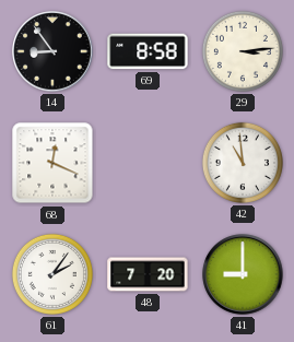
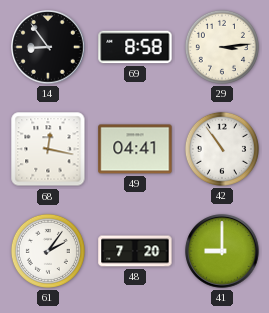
68: 12:19 -> 12:17 (48, 149)
49: none -> 04:41 (135, 149)
42: 10:59 -> 10:54 (222, 149)
